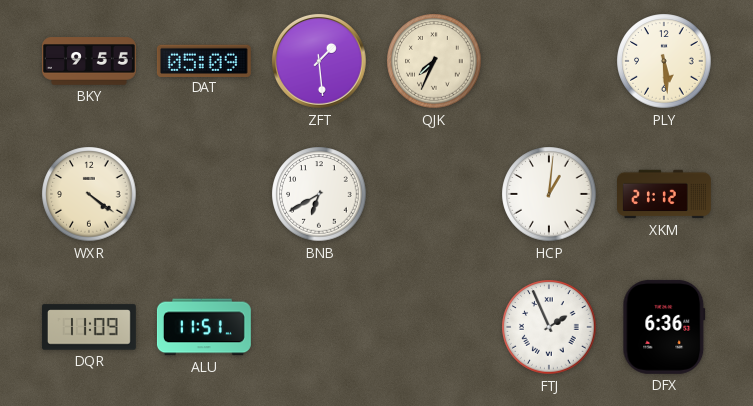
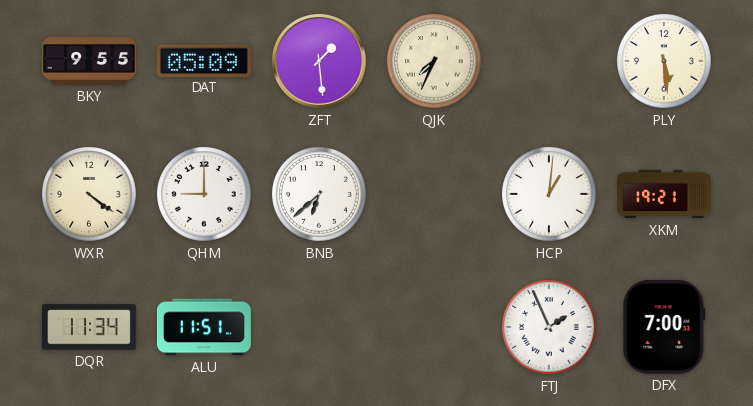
QHM: none -> 9:00 (204, 194)
BNB: 6:40 -> 6:38 (319, 194)
XKM: 21:12 -> 19:21 (665, 194)
DQR: 11:09 -> 11:34 (89, 327)
DFX: 6:36 -> 7:00 (664, 327)
